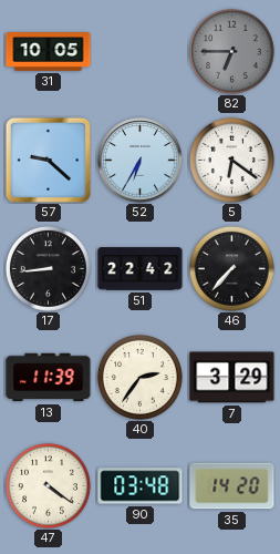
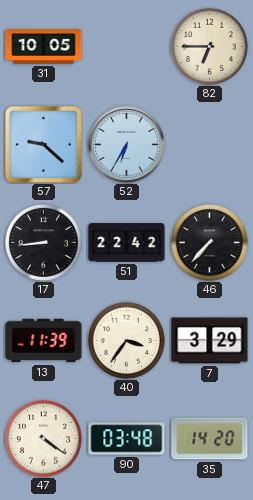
82 dial: grey -> cream (209, 46)
5: 6:21 -> none (231, 160)
40: 2:36 -> 3:36 (126, 340)
